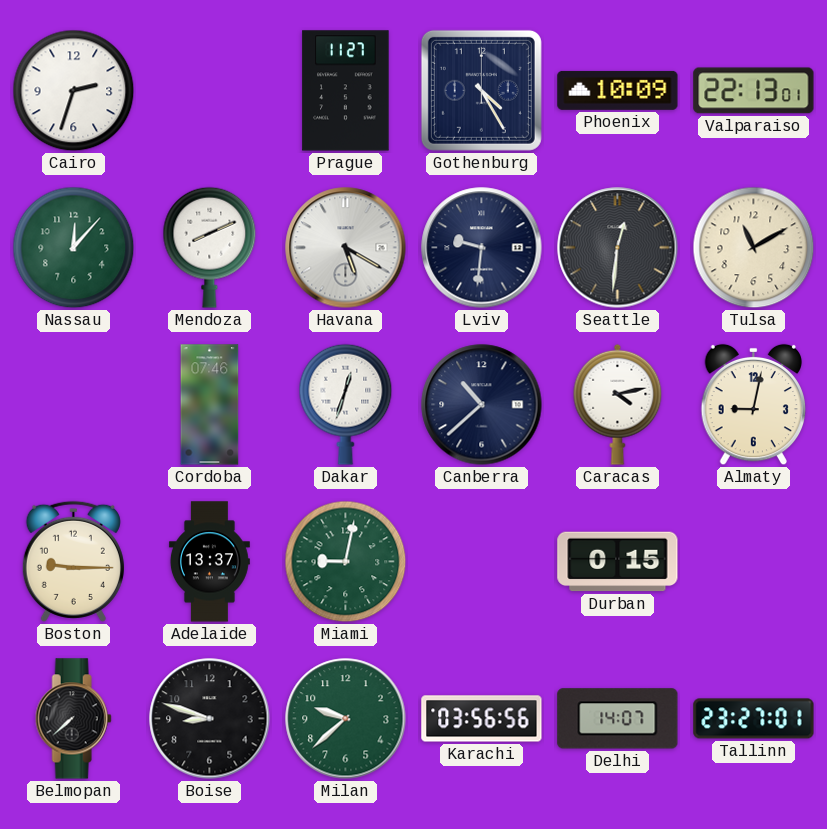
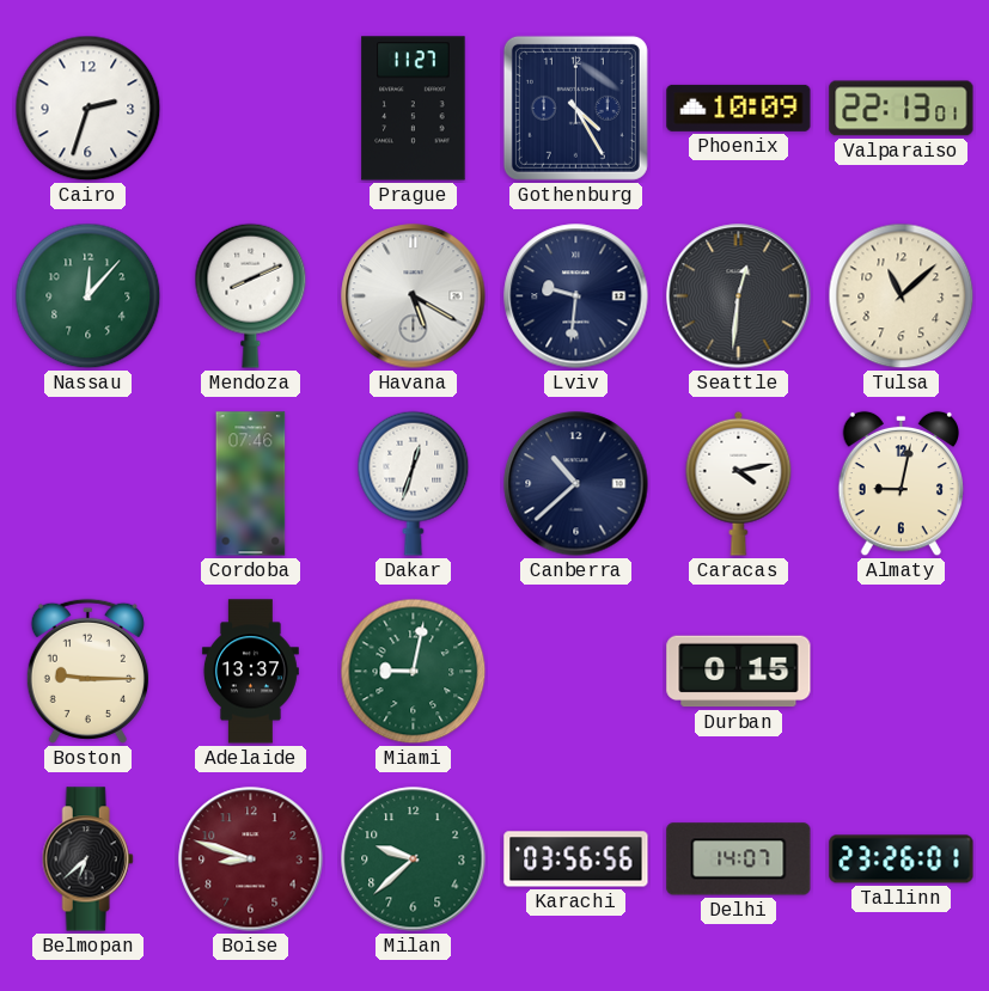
Tulsa: 11:10 -> 11:08 (902, 296)
Belmopan: 7:38 -> 6:38 (87, 860)
Boise dial: black -> burgundy (251, 860)
Tallinn: 23:27 -> 23:26 (902, 860)
